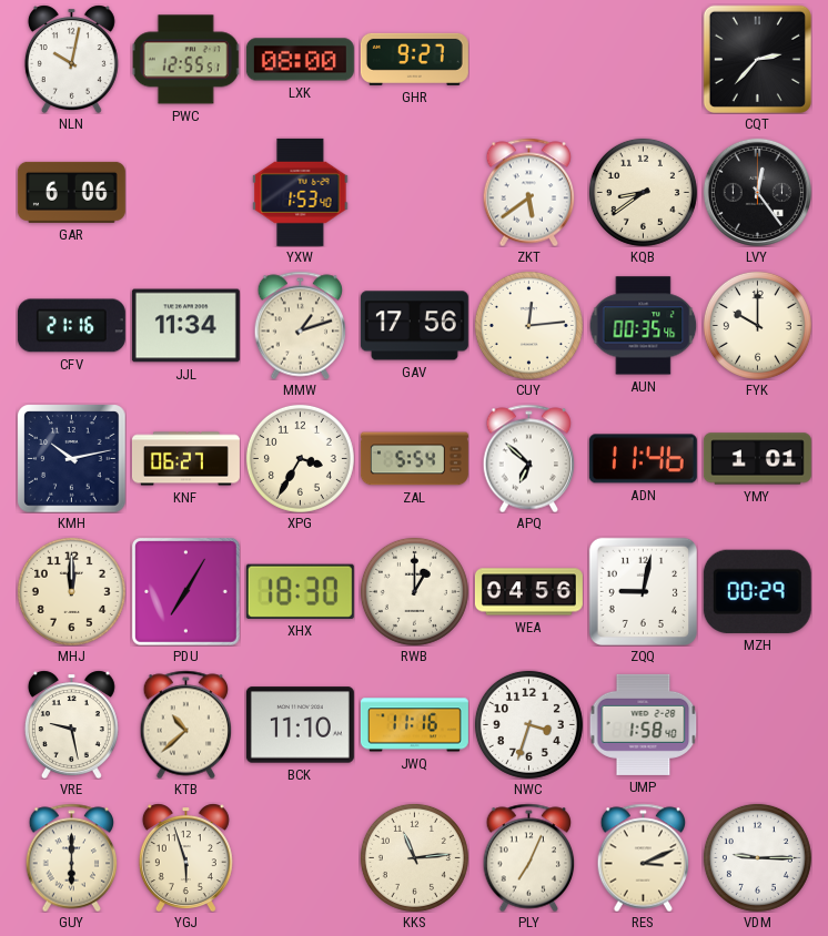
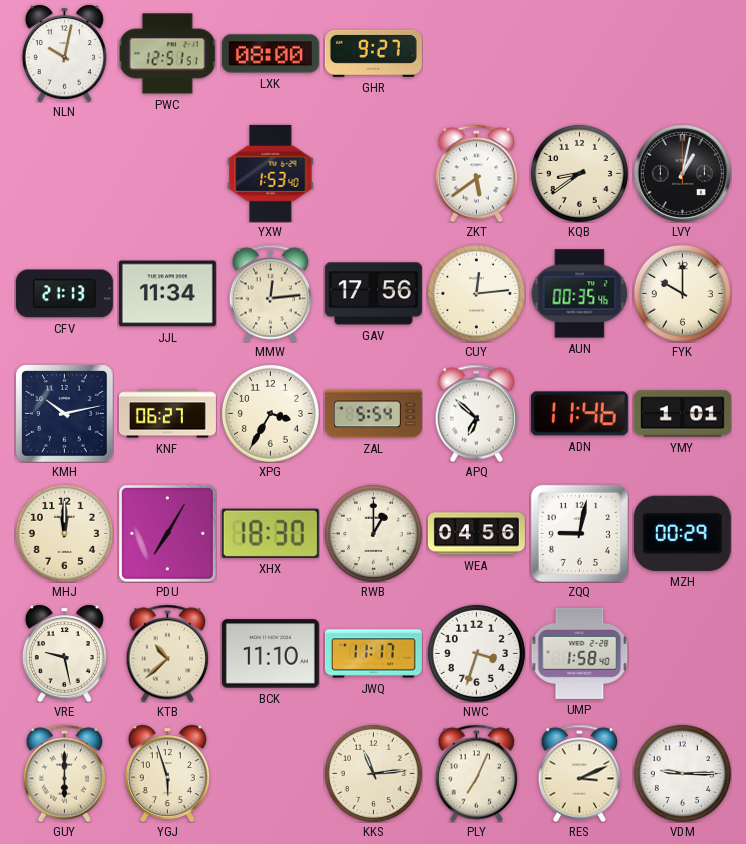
PWC: 12:55 -> 12:51 (167, 54)
CQT: 2:37 -> none (757, 59)
GAR: 6:06 -> none (71, 192)
LVY: 12:24 -> 1:02 (682, 173)
CFV: 21:16 -> 21:13 (64, 294)
MMW: 1:12 -> 12:14 (271, 293)
JWQ: 11:16 -> 11:17 (373, 654)
